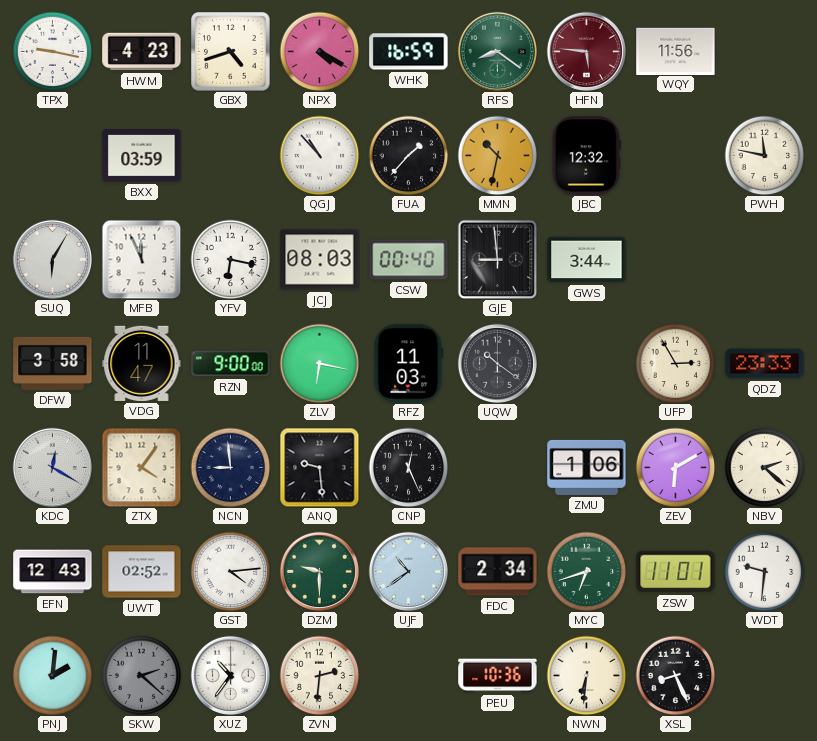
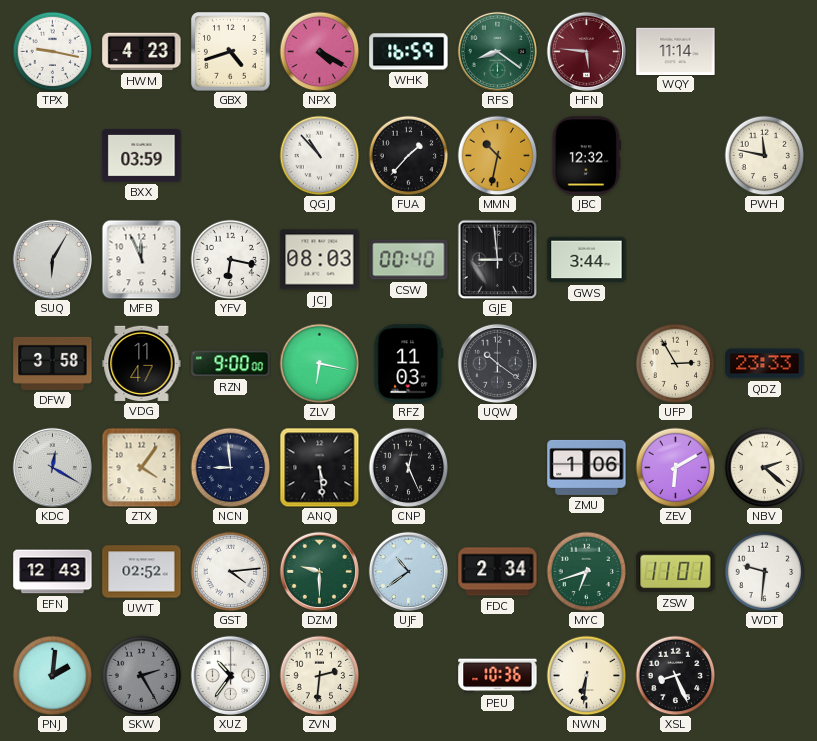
WQY: 11:56 -> 11:14 (676, 51)
ANQ: 9:29 -> 5:29 (319, 467)
SKW: 2:22 -> 2:25 (141, 675)
